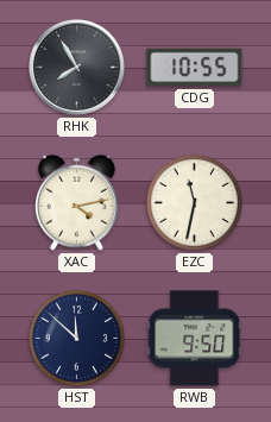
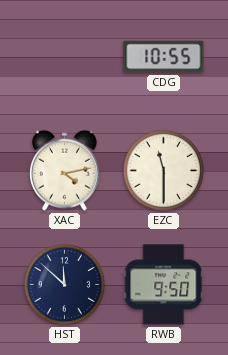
RHK: 7:55 -> none (77, 68)
EZC: 11:32 -> 11:30 (163, 170)
